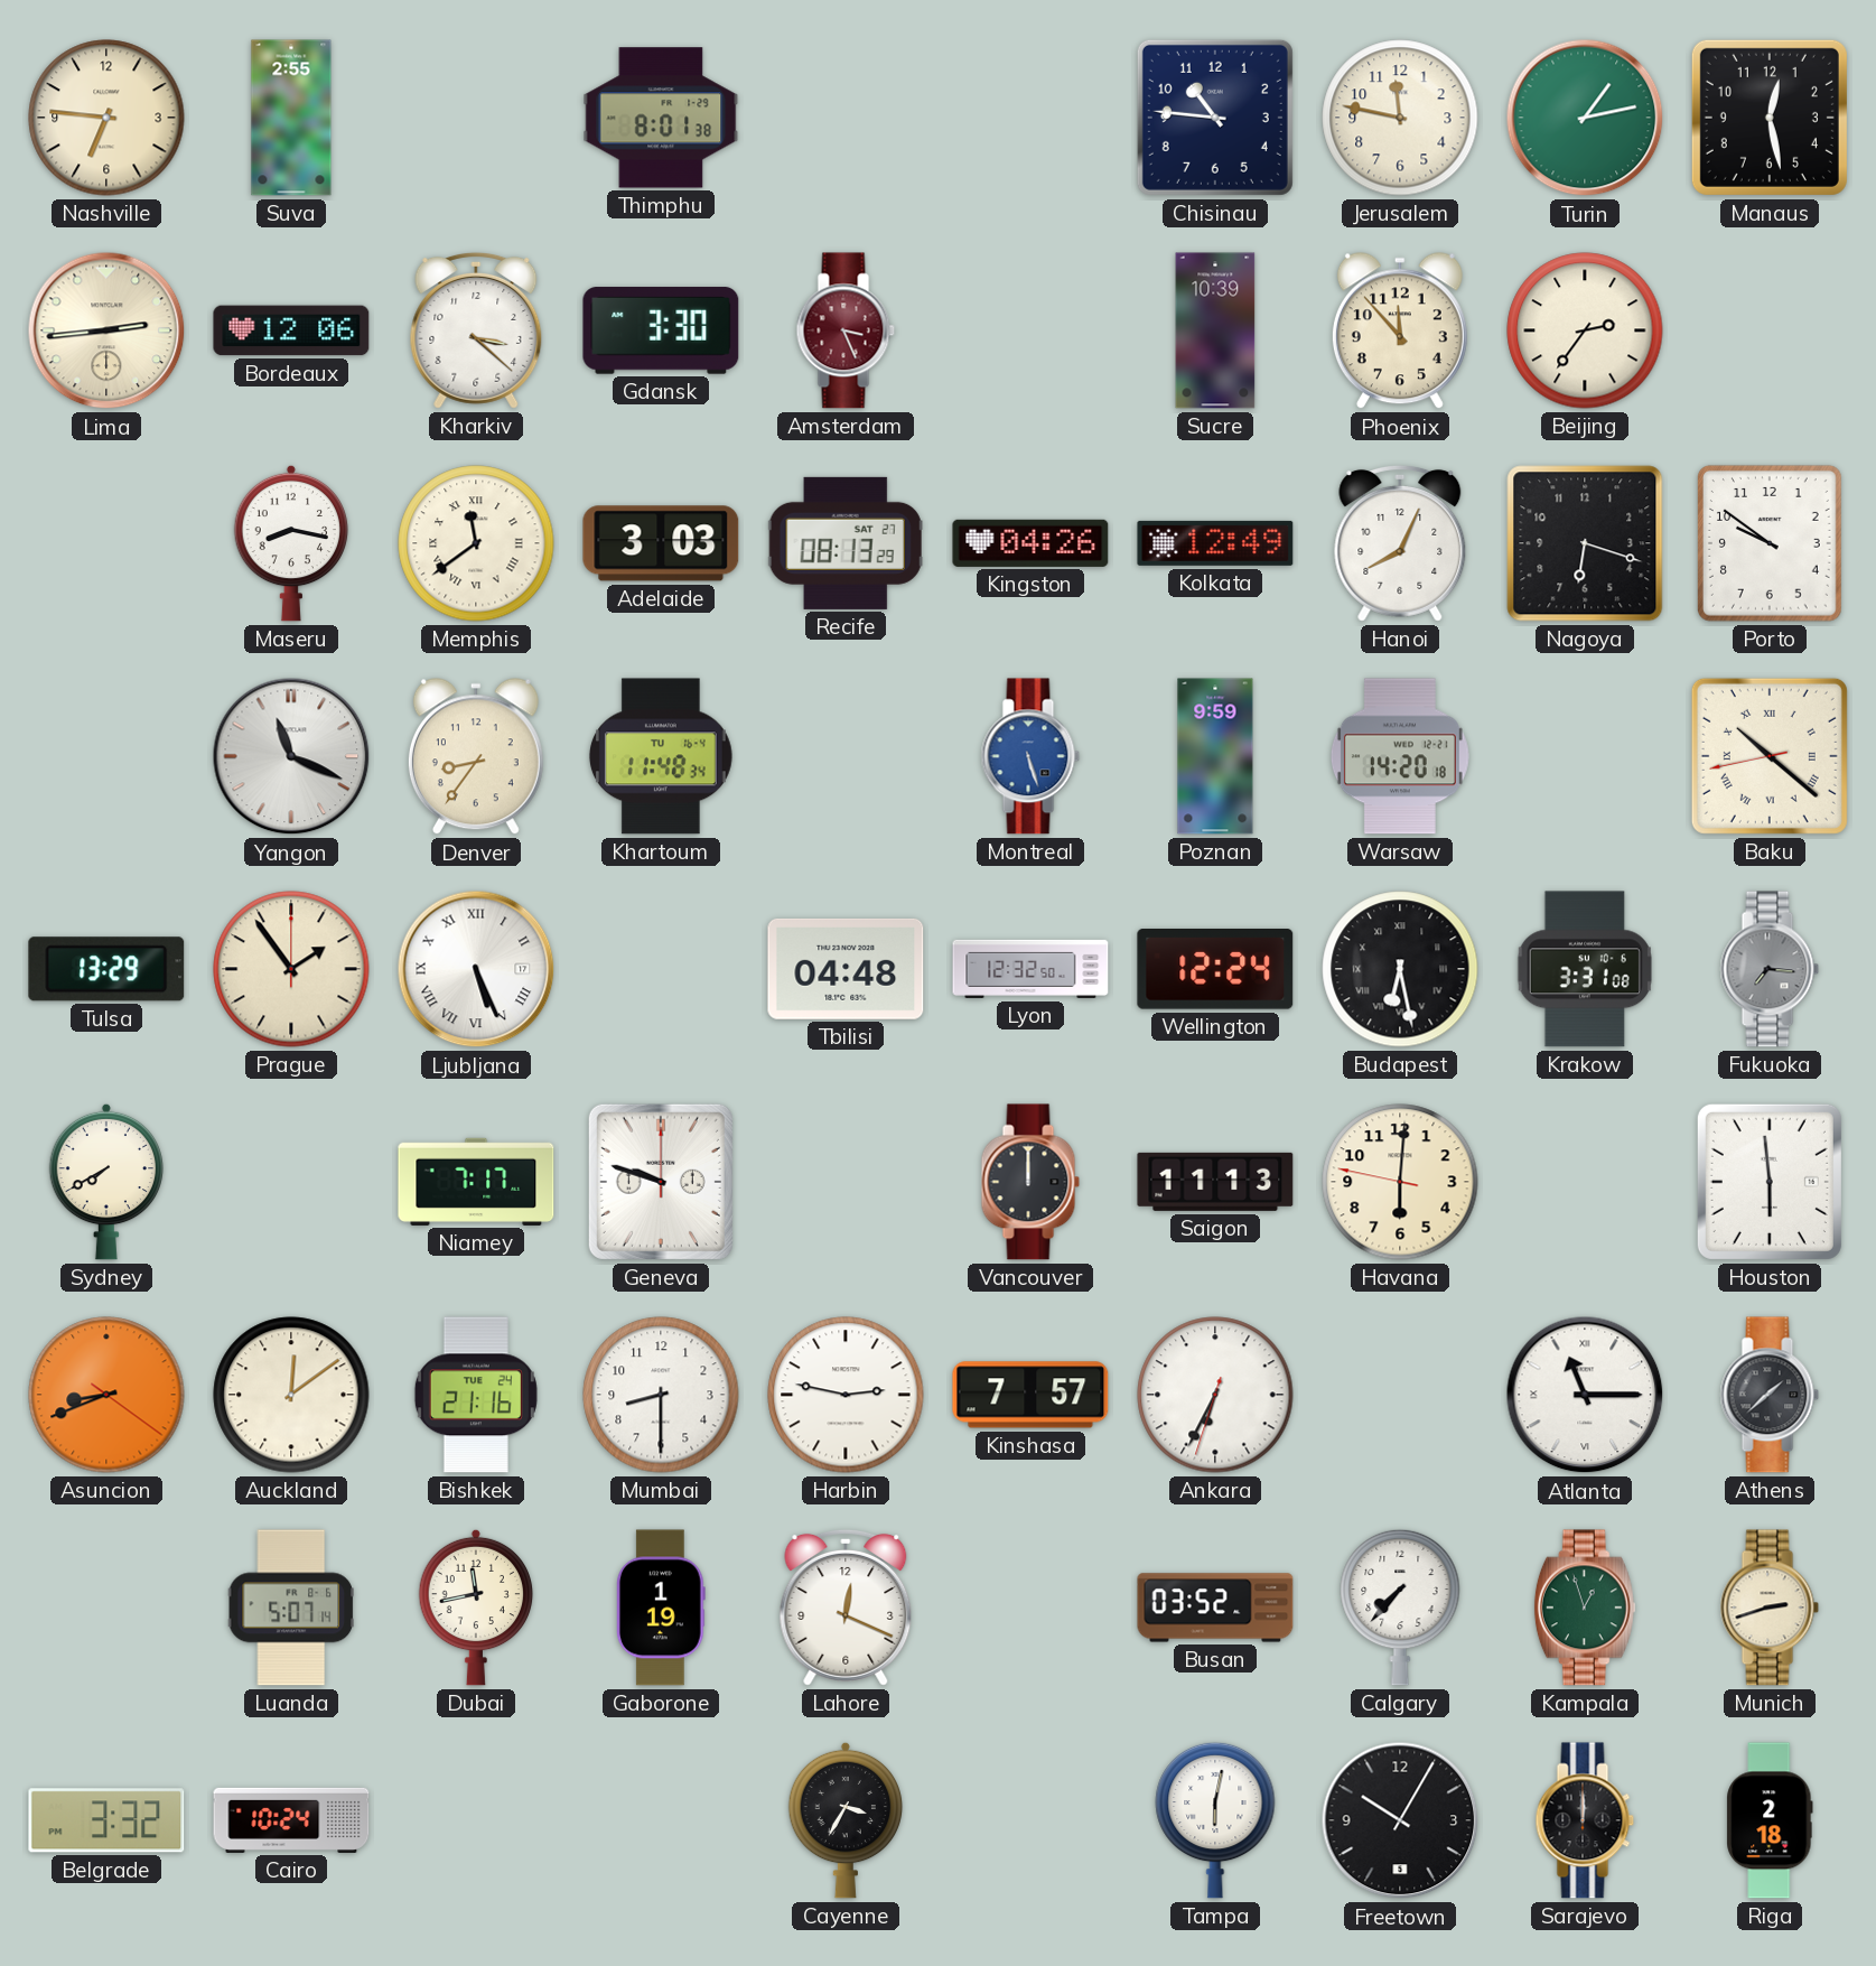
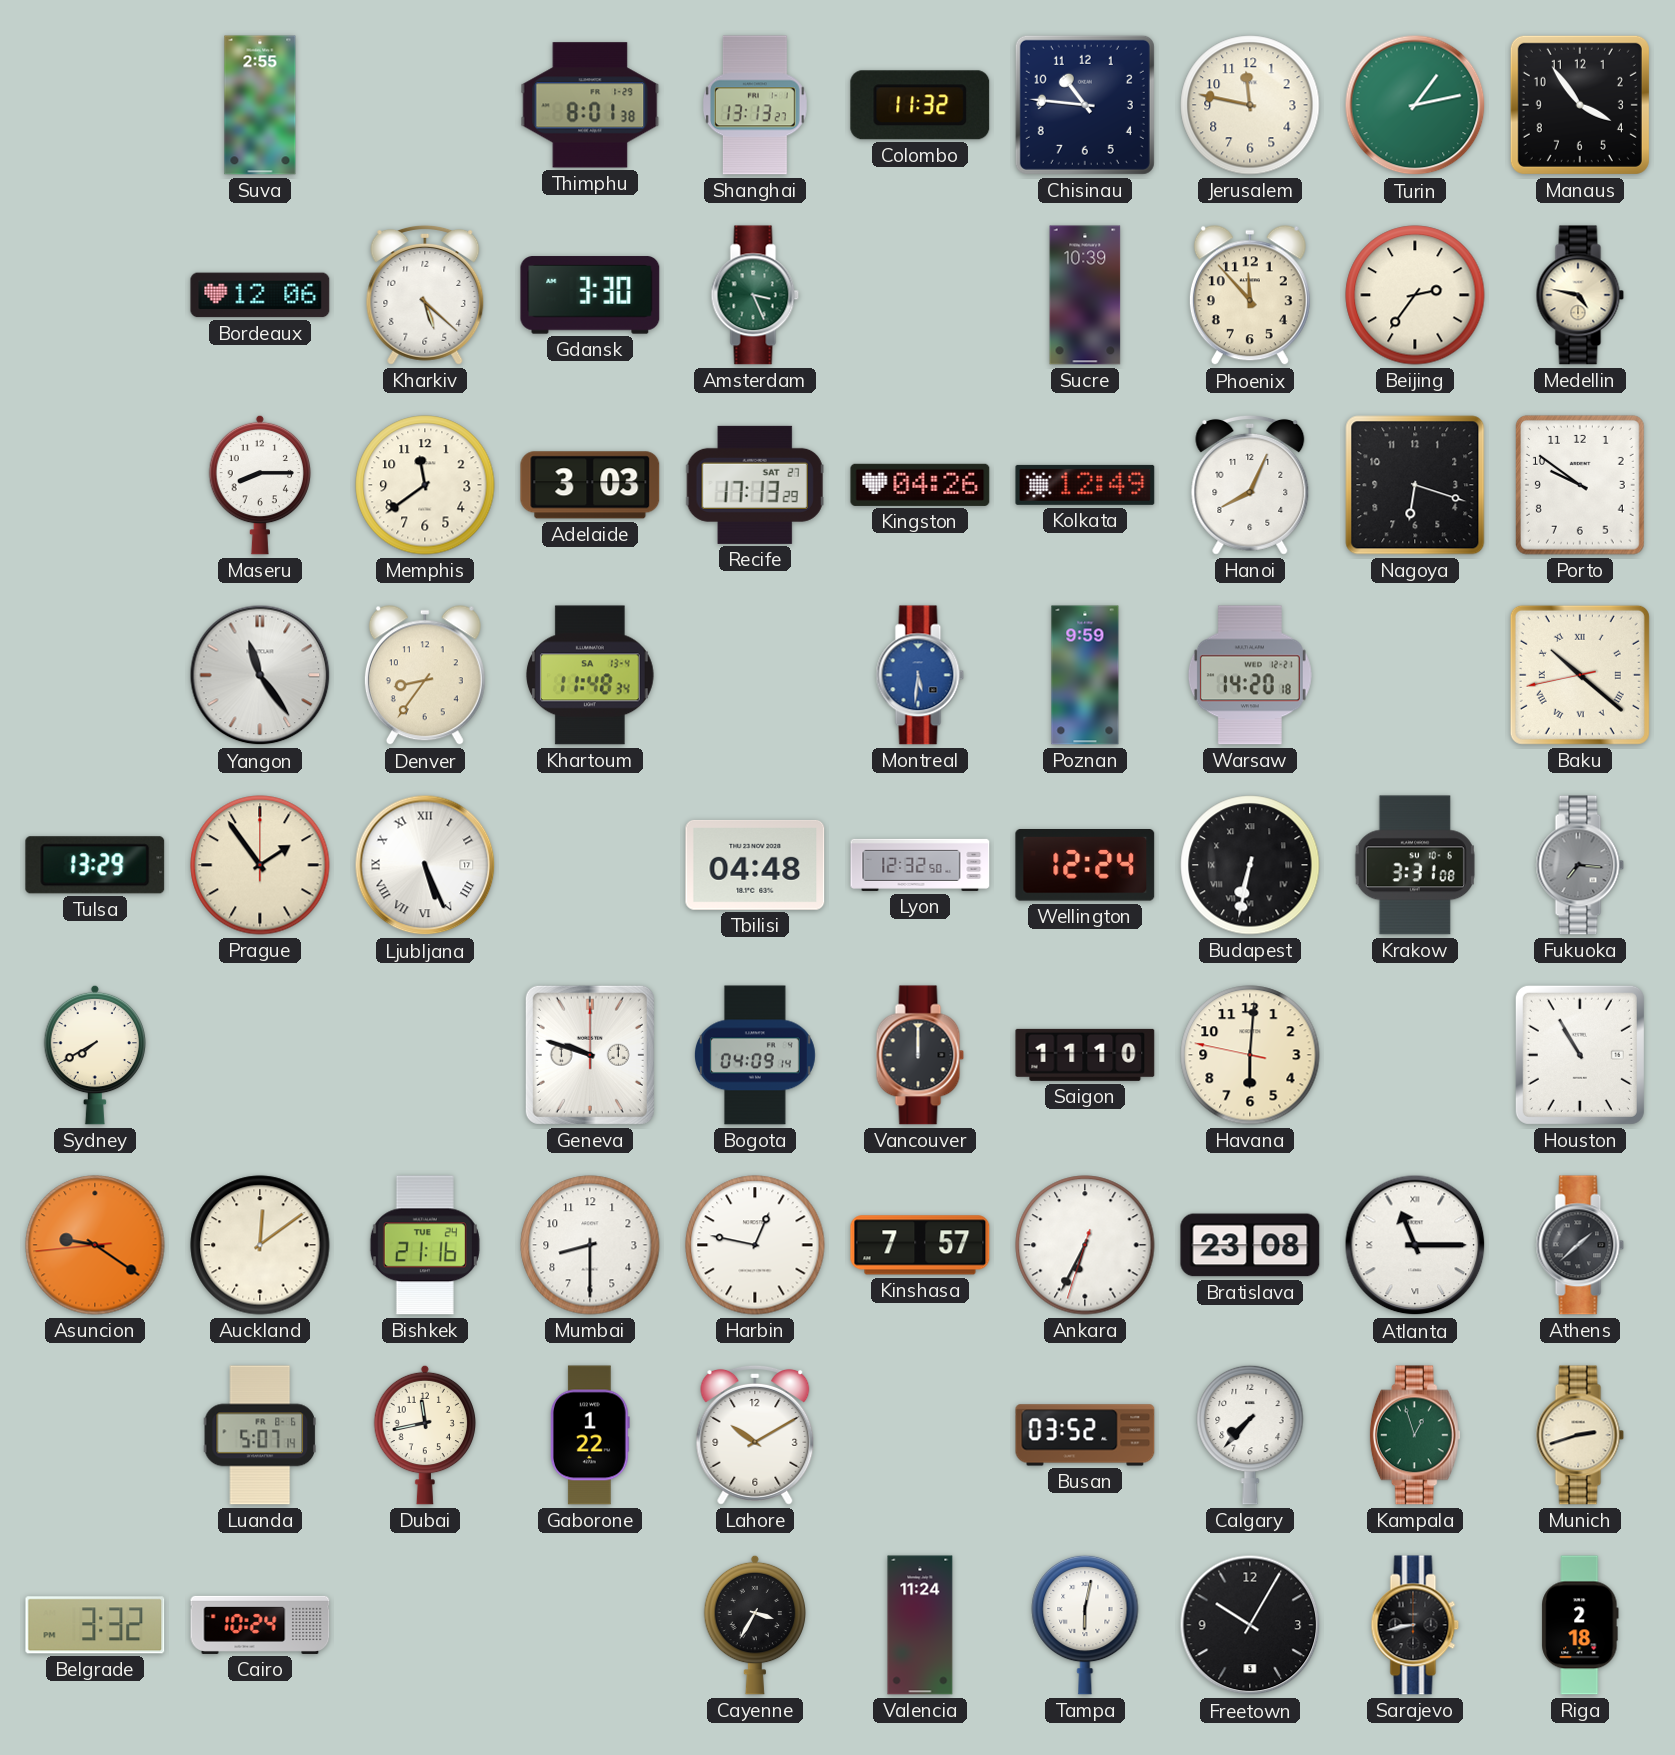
Nashville: 6:46 -> none (106, 118)
Shanghai: none -> 13:13 (755, 105)
Colombo: none -> 11:32 (920, 105)
Manaus: 12:28 -> 3:54 (1580, 105)
Lima: 2:44 -> none (106, 330)
Kharkiv: 3:22 -> 5:22 (425, 295)
Amsterdam dial: burgundy -> green (755, 295)
Medellin: none -> 4:47 (1580, 295)
Maseru: 8:17 -> 8:15 (260, 485)
Memphis numerals: Roman -> Arabic (425, 485)
Recife: 08:13 -> 17:13 (755, 485)
Yangon: 11:19 -> 11:24 (260, 675)
Khartoum date: TU 16-4 -> SA 13-4 (590, 675)
Montreal: 5:27 -> 5:31 (920, 675)
Budapest: 6:28 -> 6:32 (1250, 865)
Niamey: 7:17 -> none (476, 1182)
Bogota: none -> 04:09 (755, 1055)
Saigon: 11:13 -> 11:10 (1085, 1055)
Houston: 5:59 -> 10:55 (1580, 1055)
Asuncion: 8:41 -> 9:20 (95, 1245)
Harbin: 2:47 -> 12:47 (755, 1245)
Bratislava: none -> 23:08 (1250, 1245)
Gaborone: 1:19 -> 1:22 (591, 1435)
Lahore: 12:19 -> 10:10 (755, 1435)
Valencia: none -> 11:24 (920, 1625)
Sarajevo: 12:00 -> 8:43 (1415, 1625)
